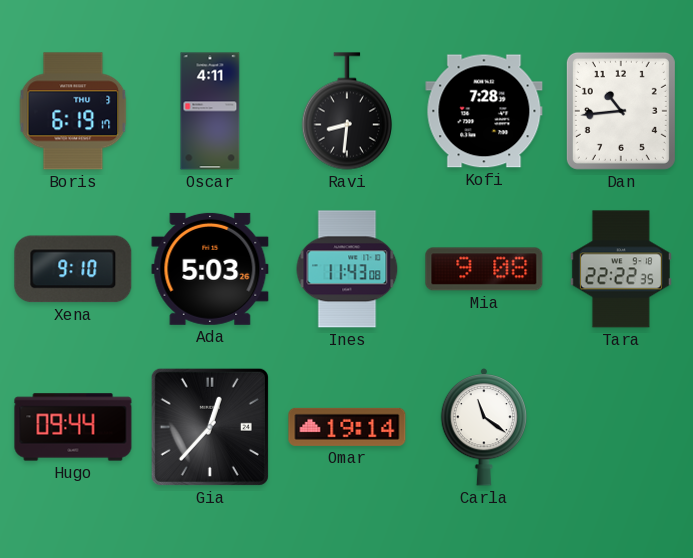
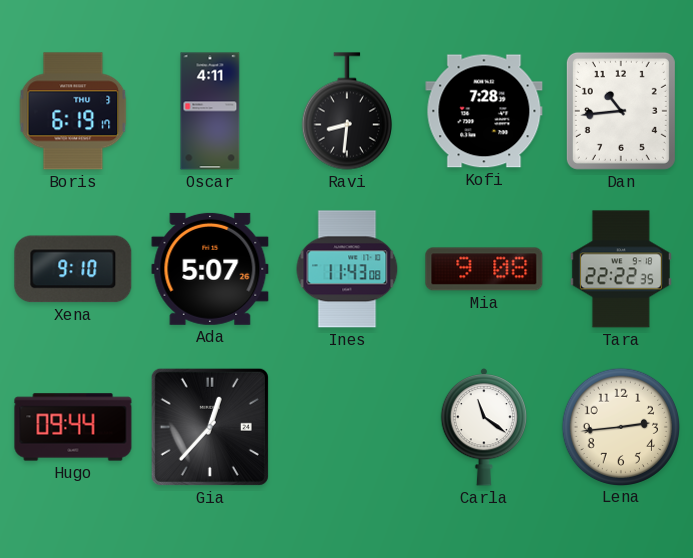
Ada: 5:03 -> 5:07 (210, 269)
Omar: 19:14 -> none (347, 427)
Lena: none -> 2:44 (620, 426)
